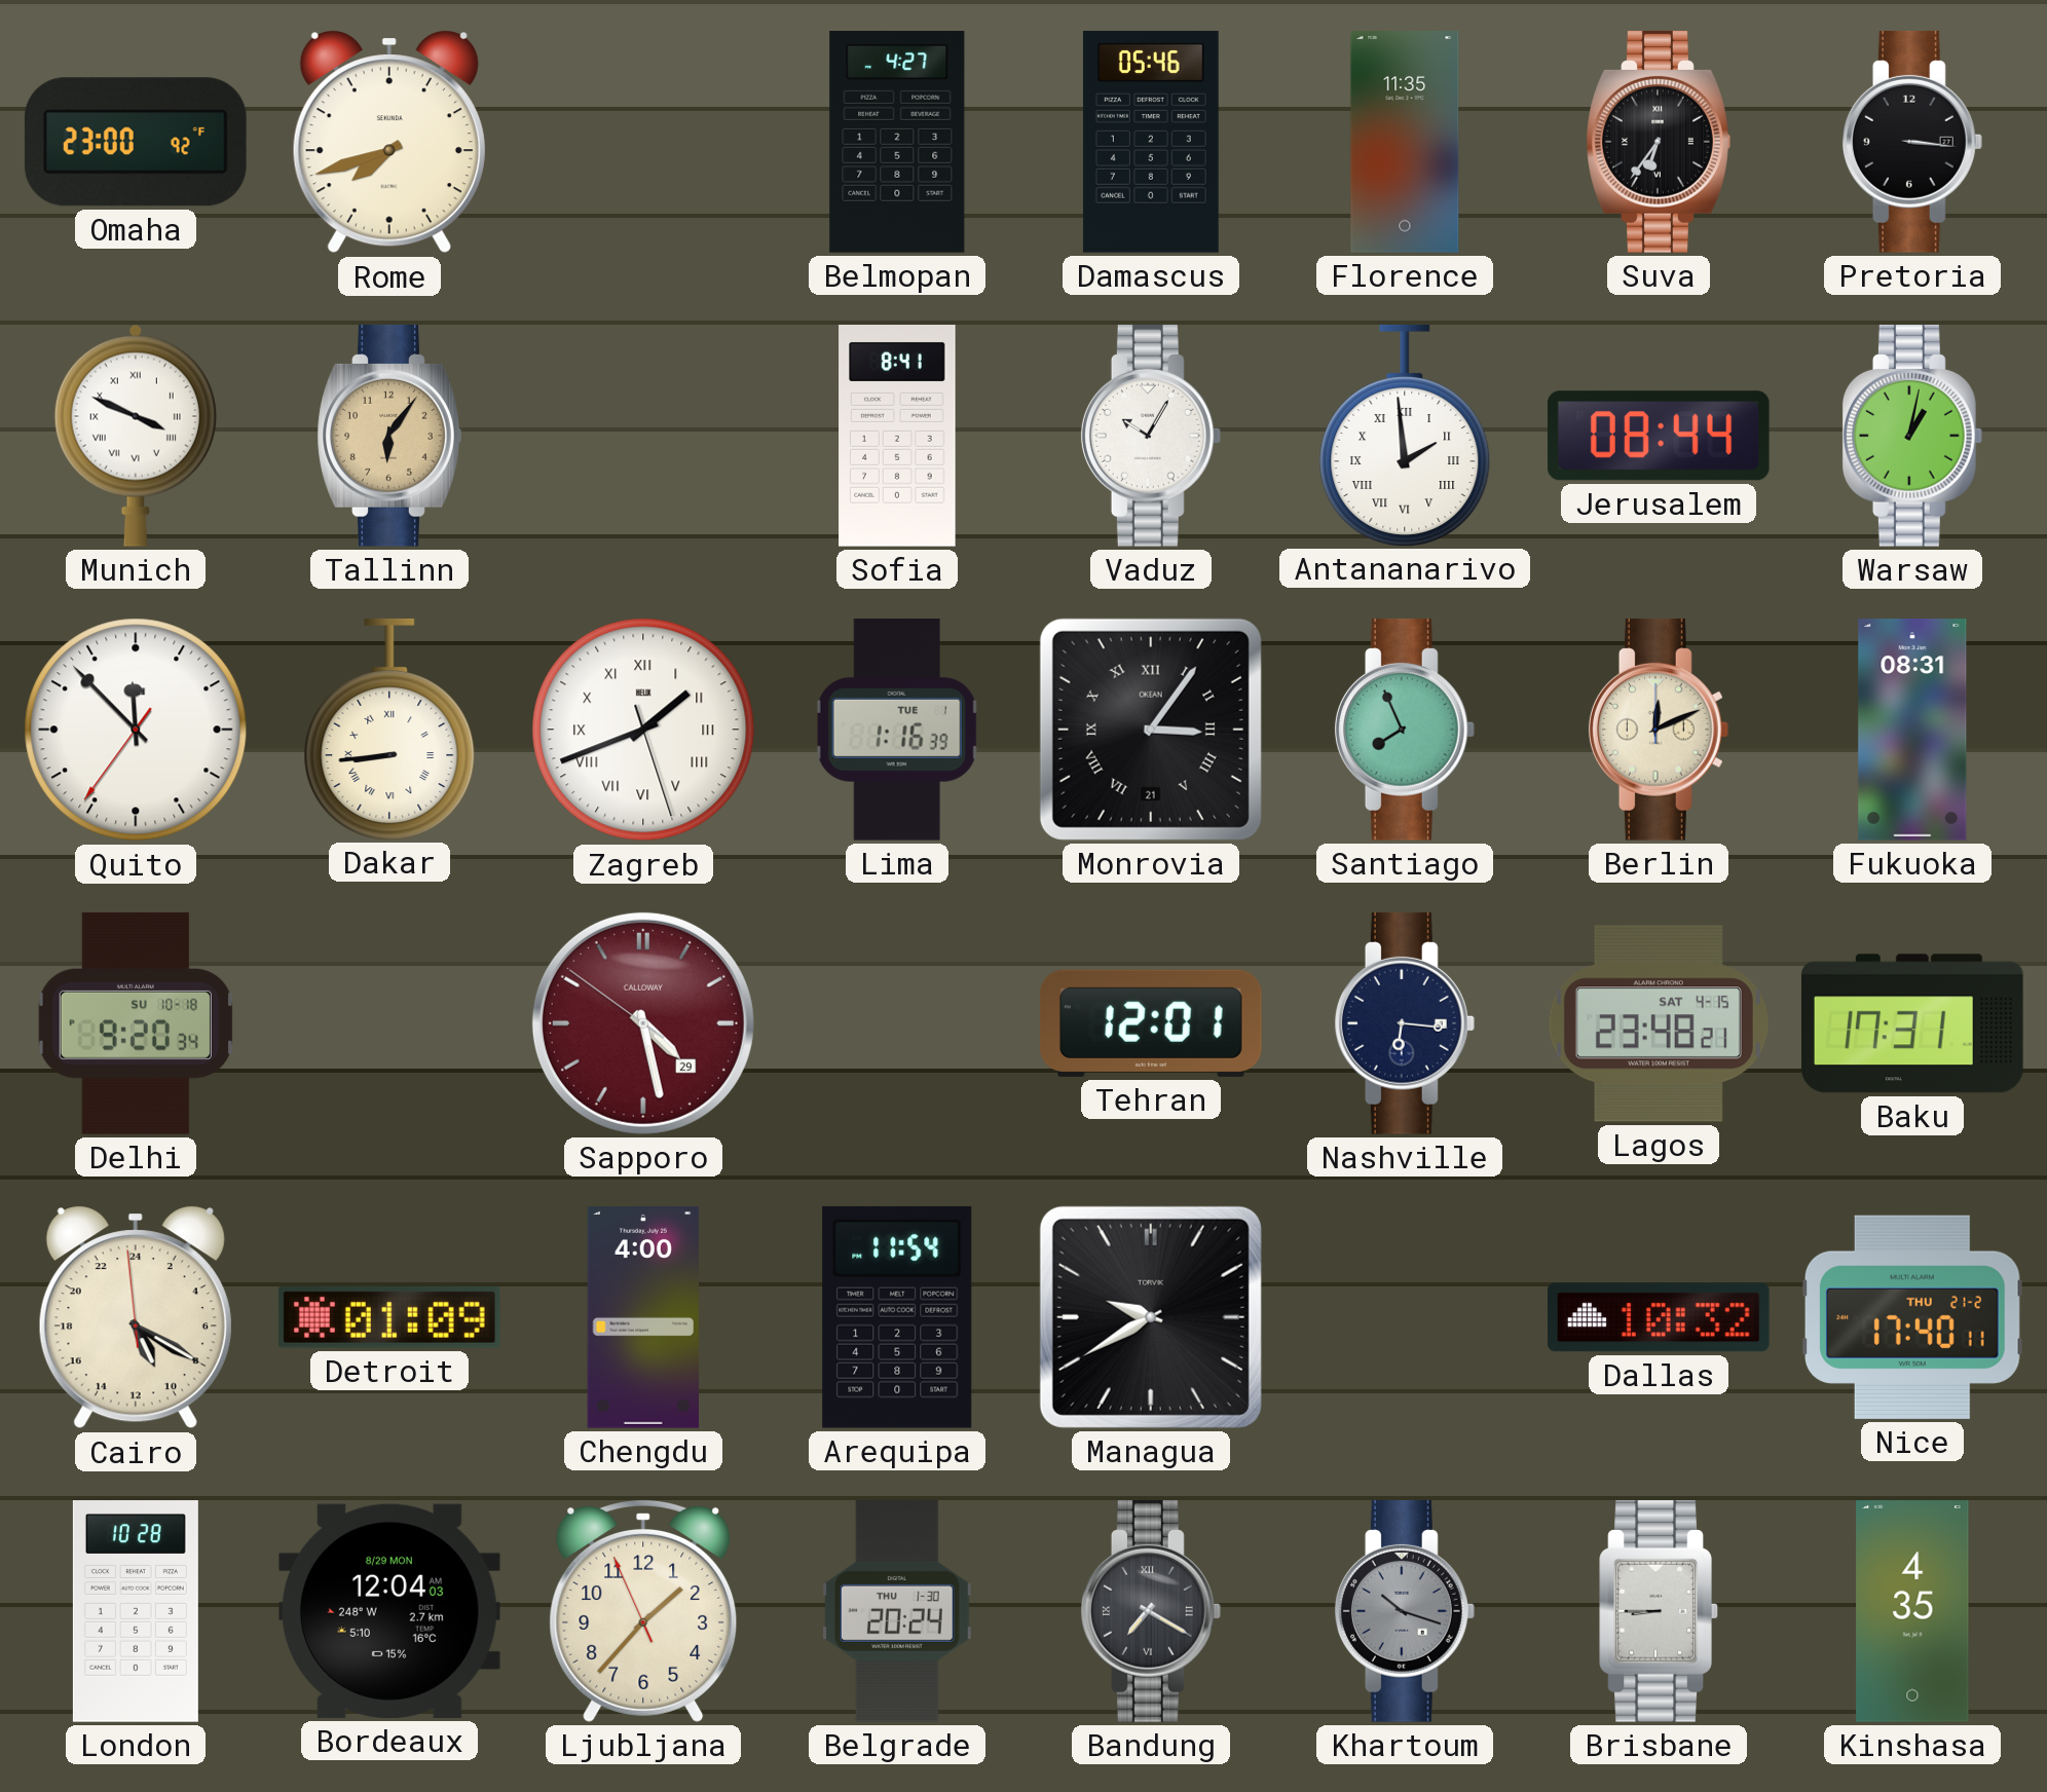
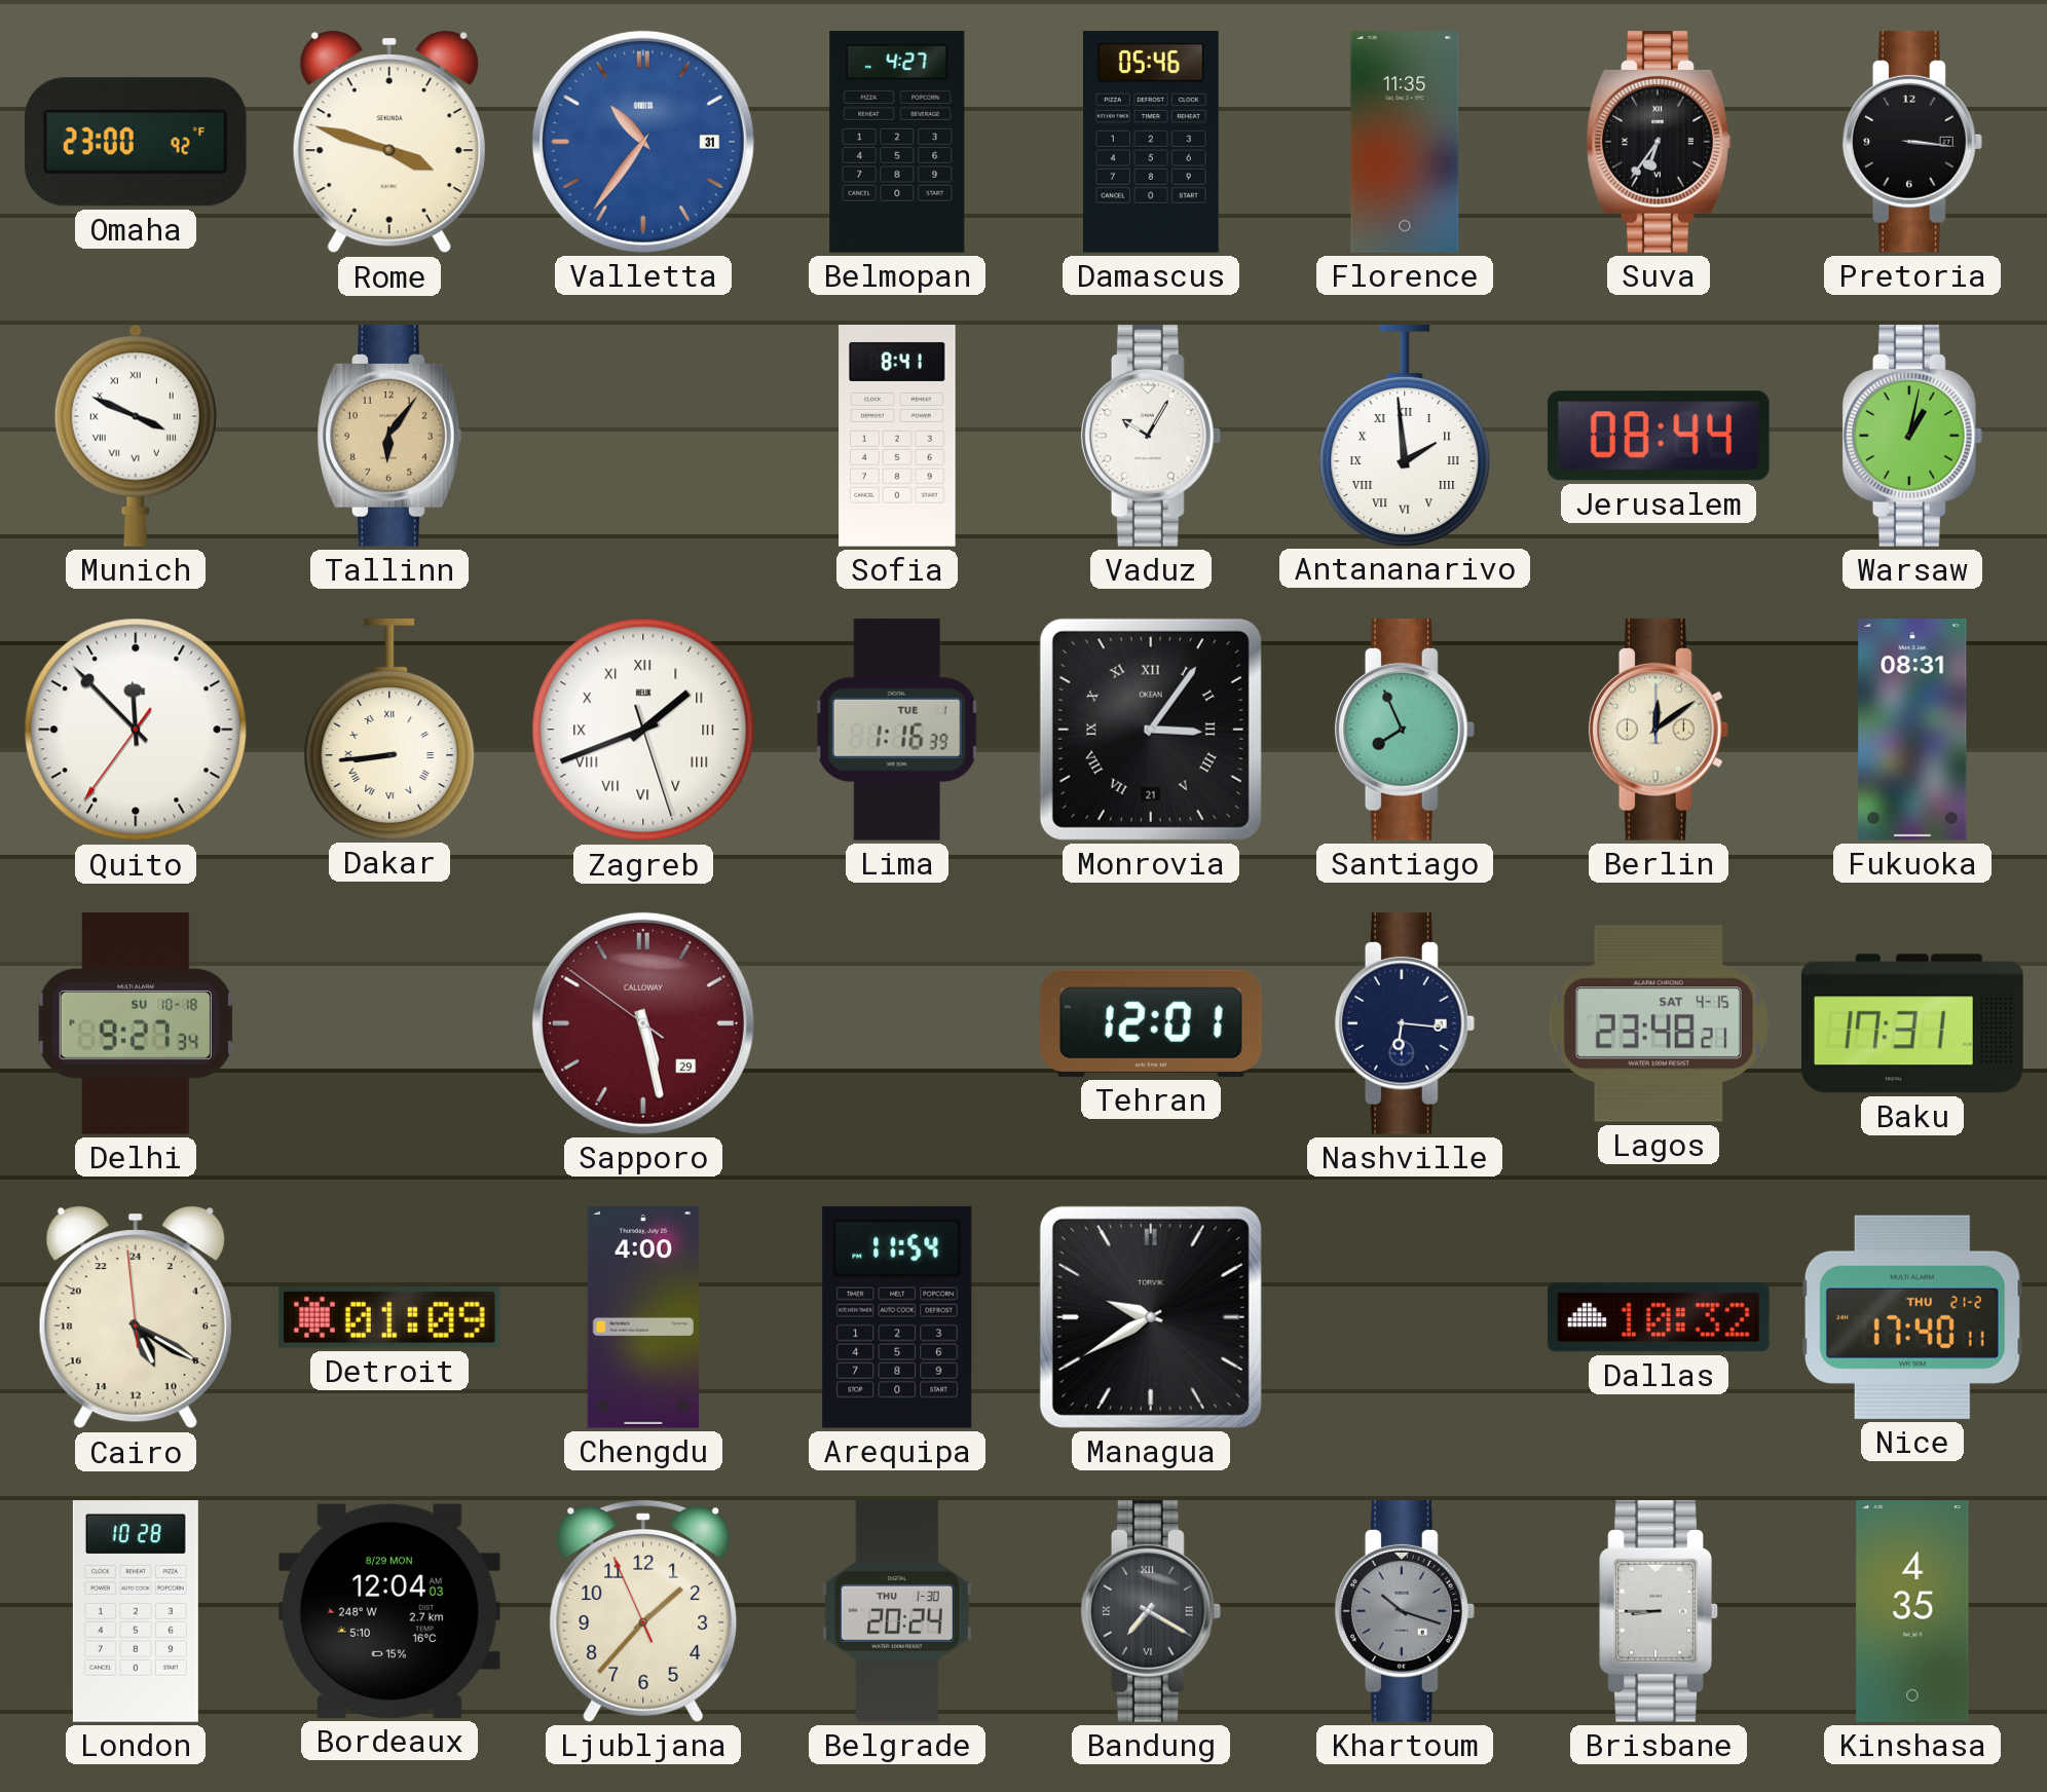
Rome: 7:42 -> 3:48 (389, 142)
Valletta: none -> 10:36 (643, 142)
Berlin: 12:11 -> 12:09 (1659, 730)
Delhi: 9:20 -> 9:27 (135, 1023)
Sapporo: 4:27 -> 5:27 (643, 1023)
